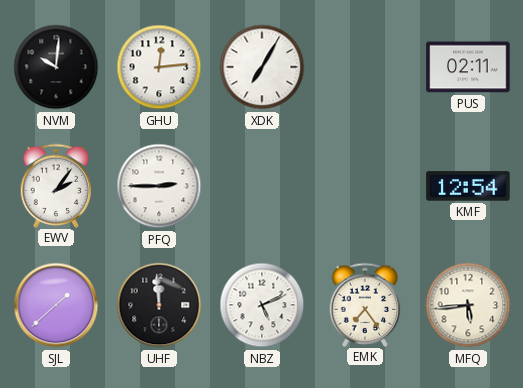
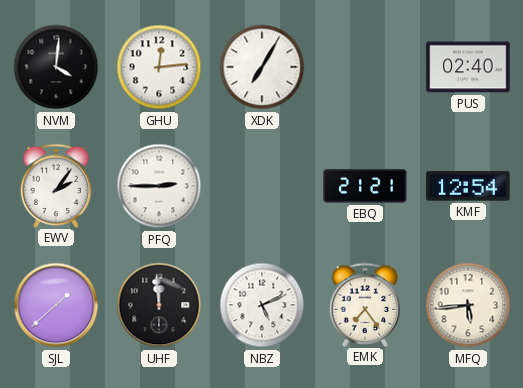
NVM: 10:01 -> 4:01 (56, 67)
PUS: 02:11 -> 02:40 (468, 67)
EBQ: none -> 21:21 (365, 186)
